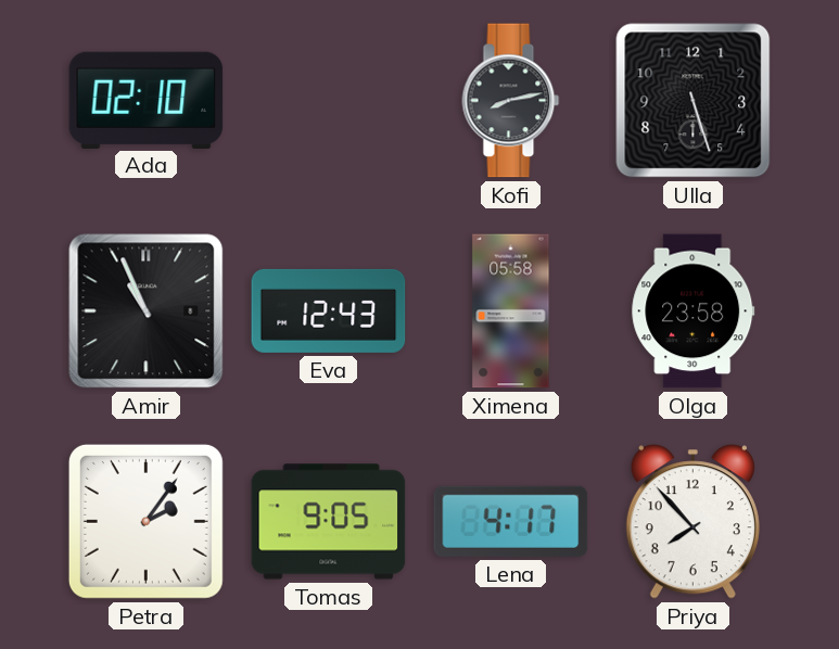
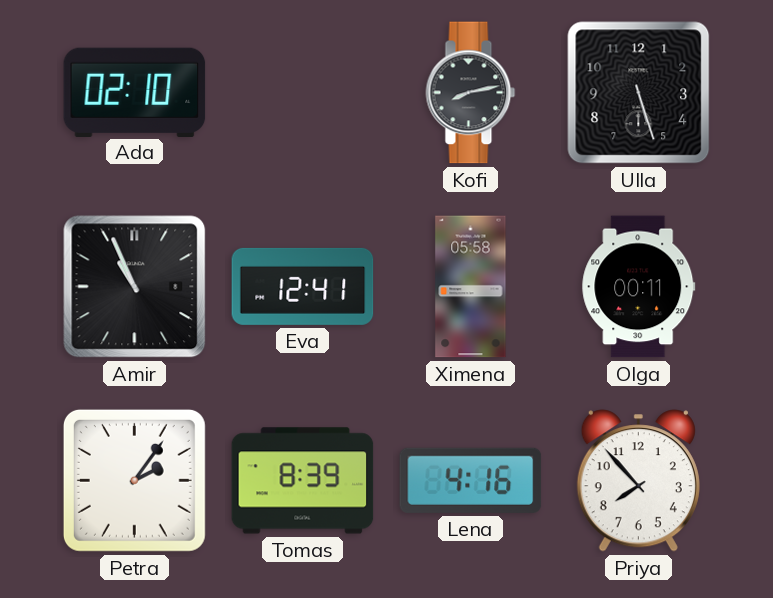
Eva: 12:43 -> 12:41 (303, 286)
Olga: 23:58 -> 00:11 (639, 287)
Tomas: 9:05 -> 8:39 (303, 481)
Lena: 4:17 -> 4:16 (471, 480)
